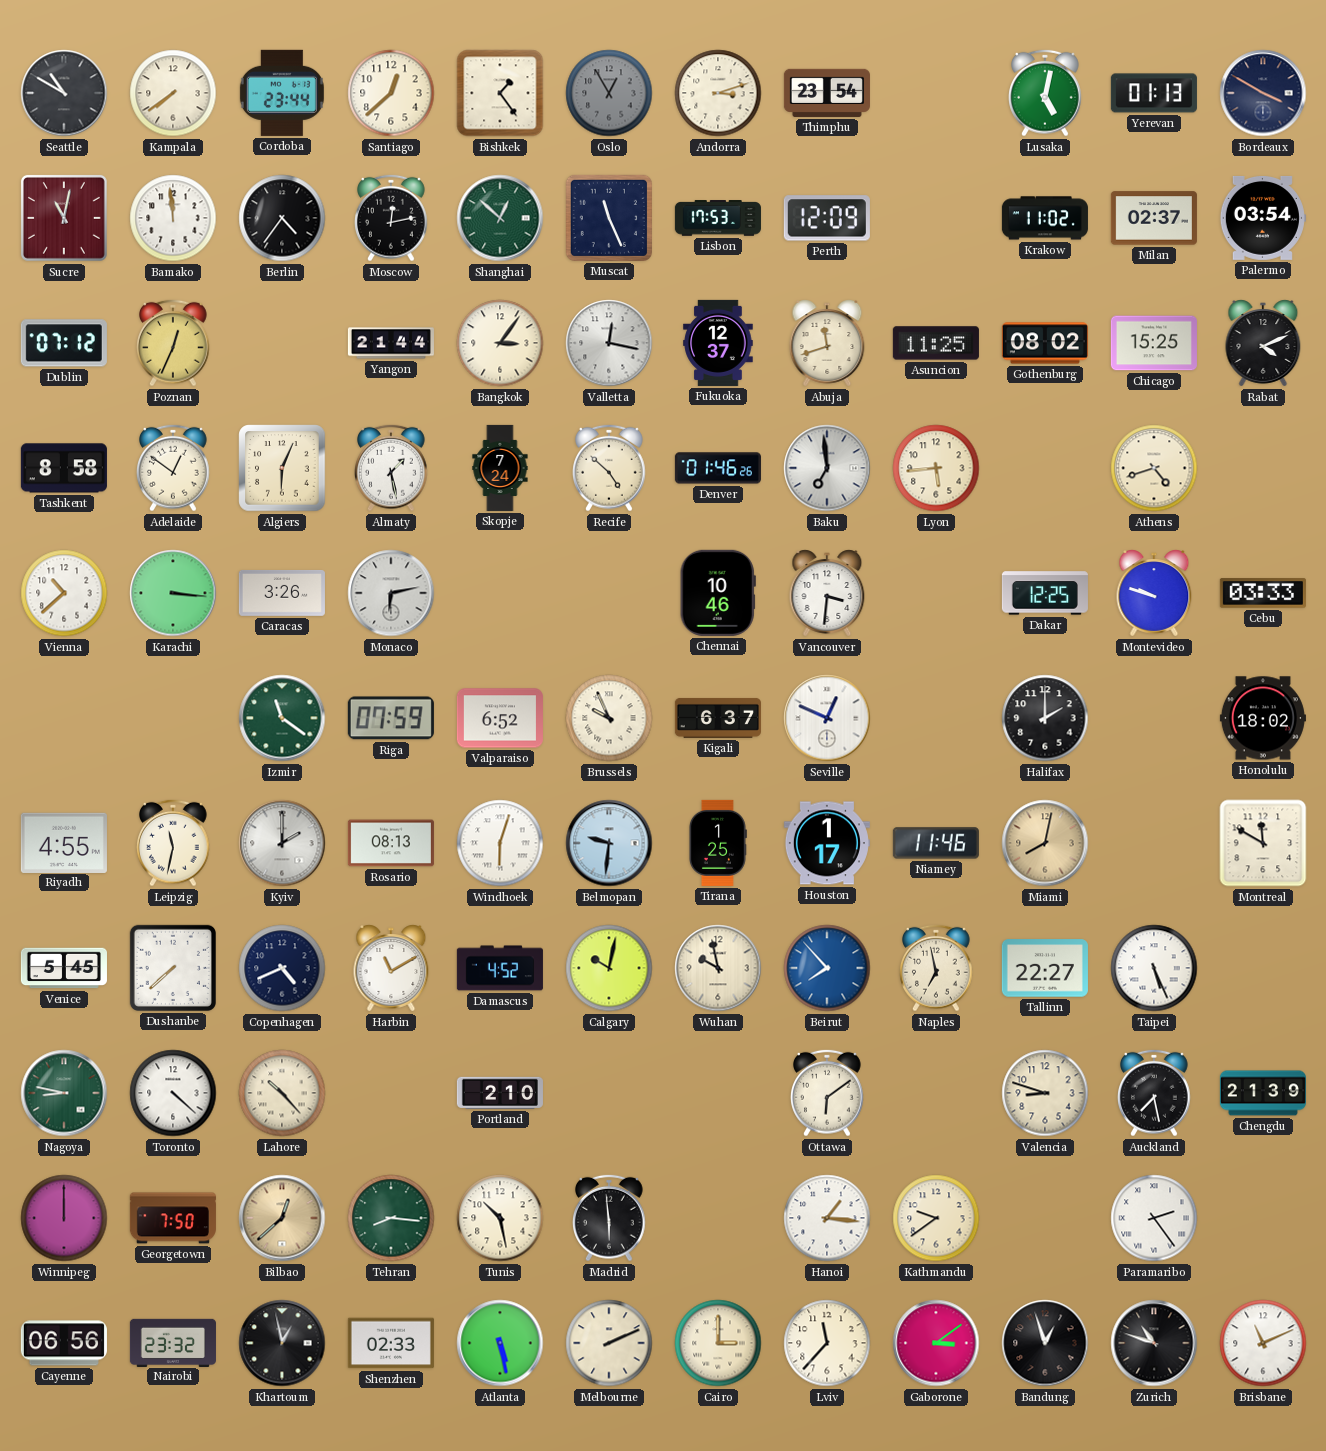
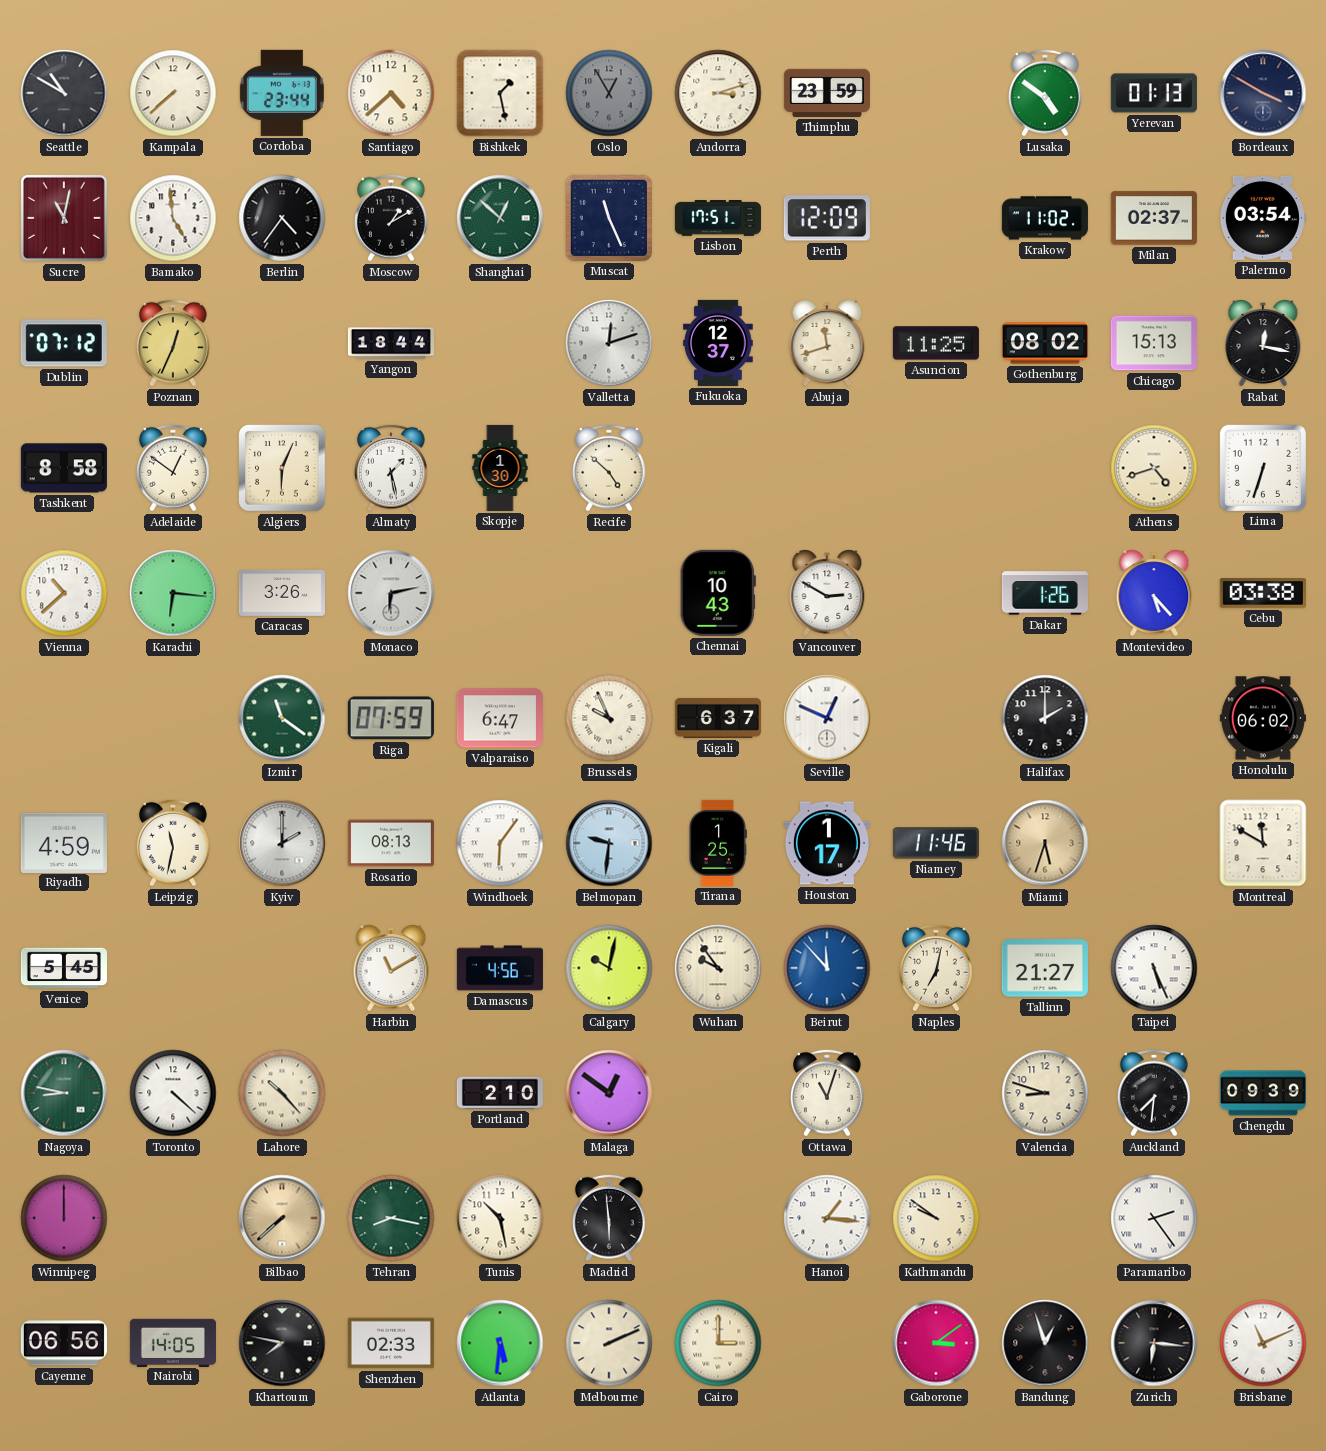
Kampala: 7:39 -> 7:38 (173, 93)
Santiago: 12:38 -> 4:38 (391, 93)
Bishkek: 1:24 -> 1:28 (500, 93)
Thimphu: 23:54 -> 23:59 (827, 93)
Lusaka: 5:02 -> 4:51 (1046, 93)
Bamako: 11:59 -> 4:59 (173, 218)
Moscow: 12:13 -> 1:10 (392, 218)
Lisbon: 17:53 -> 17:51 (718, 218)
Yangon: 21:44 -> 18:44 (391, 343)
Bangkok: 3:06 -> none (500, 343)
Valletta: 12:17 -> 12:12 (609, 343)
Chicago: 15:25 -> 15:13 (1154, 343)
Rabat: 4:11 -> 12:17 (1263, 343)
Skopje: 7:24 -> 1:30 (500, 468)
Denver: 01:46 -> none (718, 468)
Baku: 6:59 -> none (827, 468)
Lyon: 5:44 -> none (936, 468)
Lima: none -> 6:33 (1263, 468)
Karachi: 3:16 -> 6:16 (173, 593)
Chennai: 10:46 -> 10:43 (718, 593)
Vancouver: 3:31 -> 2:50 (827, 593)
Dakar: 12:25 -> 1:26 (1045, 593)
Montevideo: 9:48 -> 5:23 (1154, 593)
Cebu: 03:33 -> 03:38 (1263, 593)
Valparaiso: 6:52 -> 6:47 (500, 718)
Honolulu: 18:02 -> 06:02 (1263, 718)
Riyadh: 4:55 -> 4:59 (64, 842)
Windhoek: 6:03 -> 6:06 (500, 843)
Miami: 8:02 -> 5:33 (1045, 843)
Dushanbe: 7:38 -> none (173, 968)
Copenhagen: 4:41 -> none (282, 968)
Damascus: 4:52 -> 4:56 (500, 968)
Wuhan: 9:58 -> 9:54 (718, 968)
Beirut: 7:53 -> 11:53 (827, 968)
Naples: 6:58 -> 7:02 (937, 968)
Tallinn: 22:27 -> 21:27 (1045, 968)
Malaga: none -> 12:51 (609, 1093)
Ottawa: 6:09 -> 11:03 (828, 1093)
Auckland: 7:28 -> 7:31 (1155, 1093)
Chengdu: 21:39 -> 09:39 (1263, 1093)
Georgetown: 7:50 -> none (173, 1218)
Bilbao: 12:38 -> 7:38 (282, 1218)
Tehran: 8:16 -> 8:17 (391, 1218)
Kathmandu: 9:39 -> 9:51 (936, 1218)
Nairobi: 23:32 -> 14:05 (173, 1342)
Khartoum: 12:58 -> 7:47 (282, 1343)
Atlanta: 5:28 -> 5:31 (500, 1343)
Lviv: 11:37 -> none (827, 1343)
Zurich: 10:48 -> 6:16 (1154, 1343)
